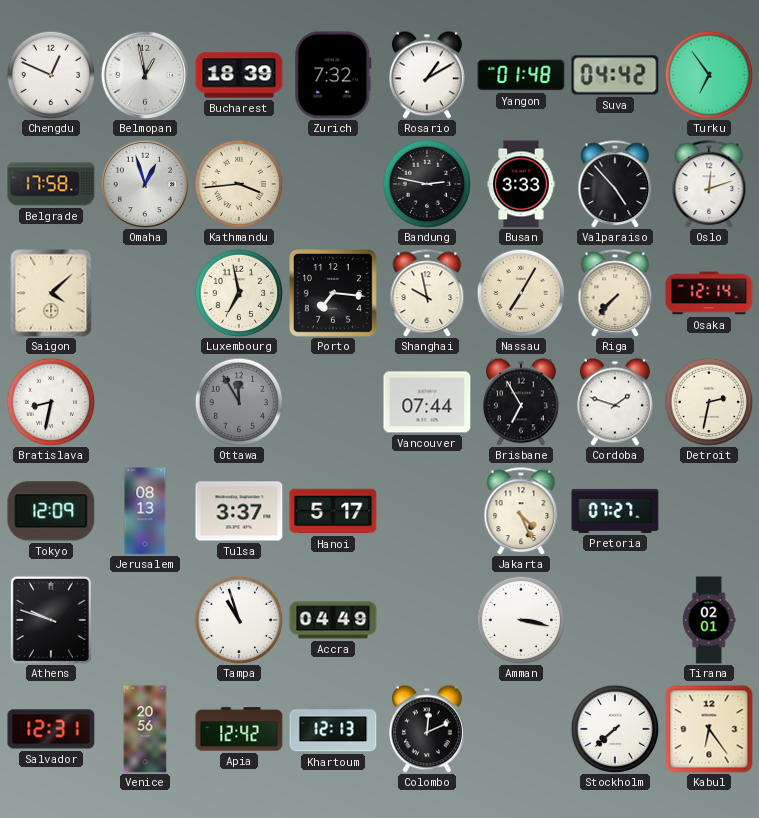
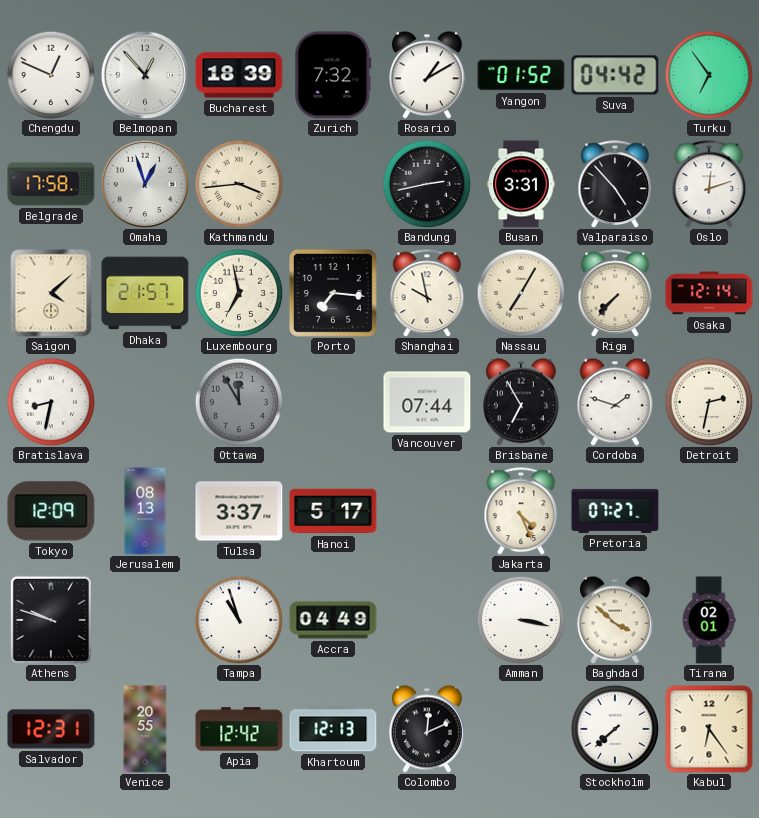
Belmopan: 12:58 -> 12:53 (144, 74)
Yangon: 01:48 -> 01:52 (521, 75)
Bandung: 2:47 -> 2:43 (427, 184)
Busan: 3:33 -> 3:31 (521, 184)
Dhaka: none -> 21:57 (145, 293)
Baghdad: none -> 3:52 (615, 620)
Venice: 20:56 -> 20:55 (145, 729)
